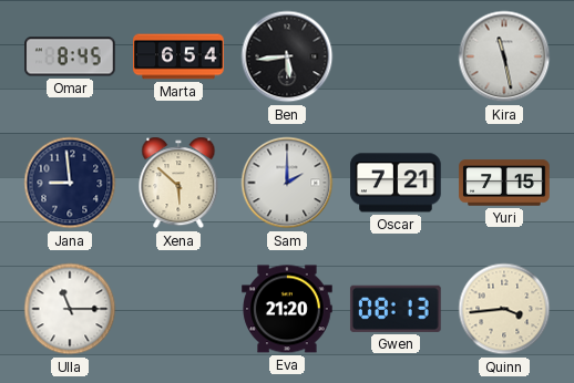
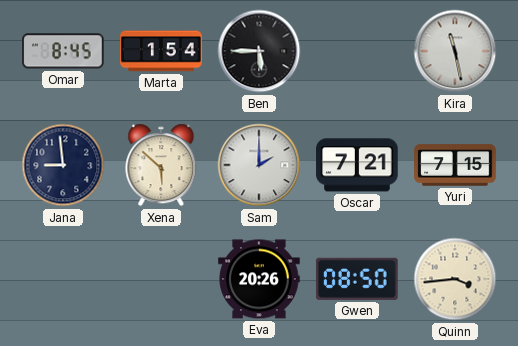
Marta: 6:54 -> 1:54 (161, 51)
Ben: 5:44 -> 5:45 (259, 51)
Ulla: 11:15 -> none (70, 309)
Eva: 21:20 -> 20:26 (259, 279)
Gwen: 08:13 -> 08:50 (357, 279)
